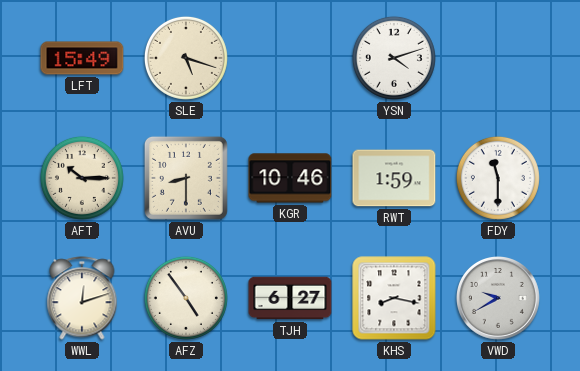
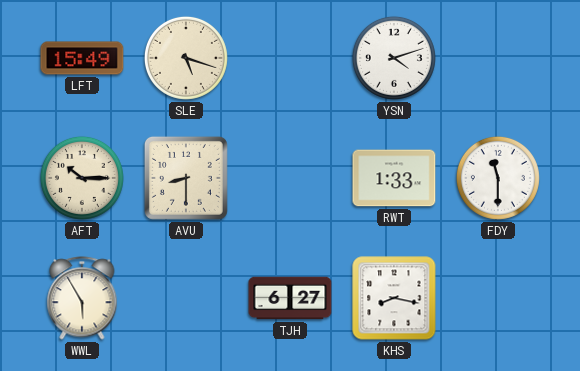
KGR: 10:46 -> none (290, 178)
RWT: 1:59 -> 1:33 (394, 178)
WWL: 12:12 -> 5:55 (82, 298)
AFZ: 4:54 -> none (186, 298)
VWD: 9:40 -> none (499, 299)
